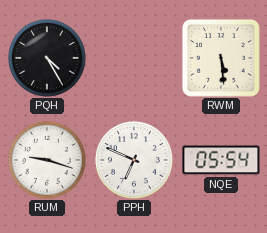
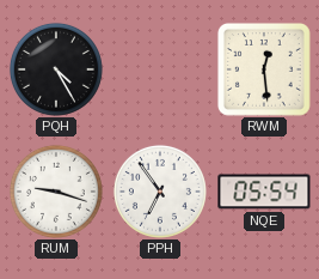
RWM: 5:29 -> 12:29 (264, 69)
PPH: 6:49 -> 6:54 (160, 192)
